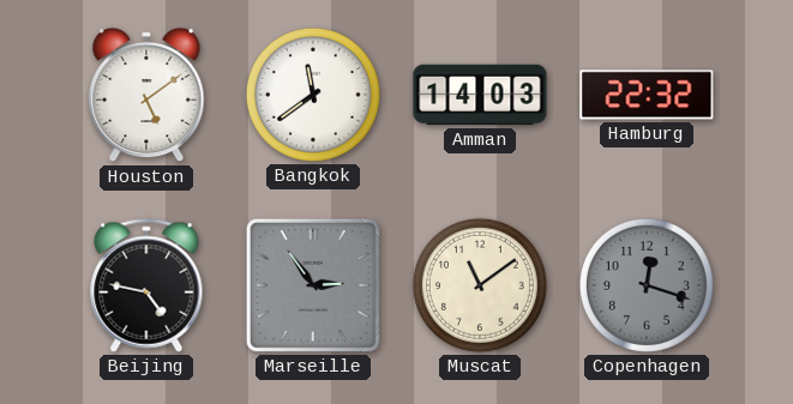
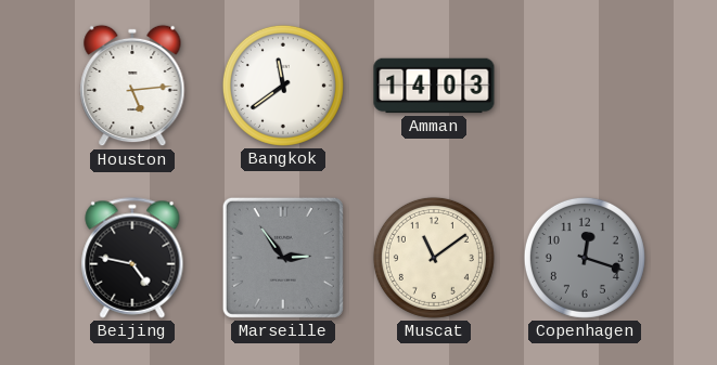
Houston: 5:09 -> 5:14 (132, 86)
Hamburg: 22:32 -> none (647, 95)
